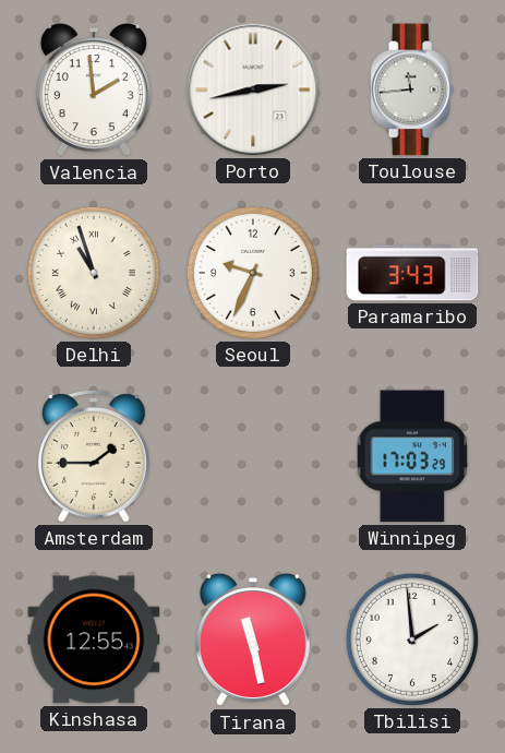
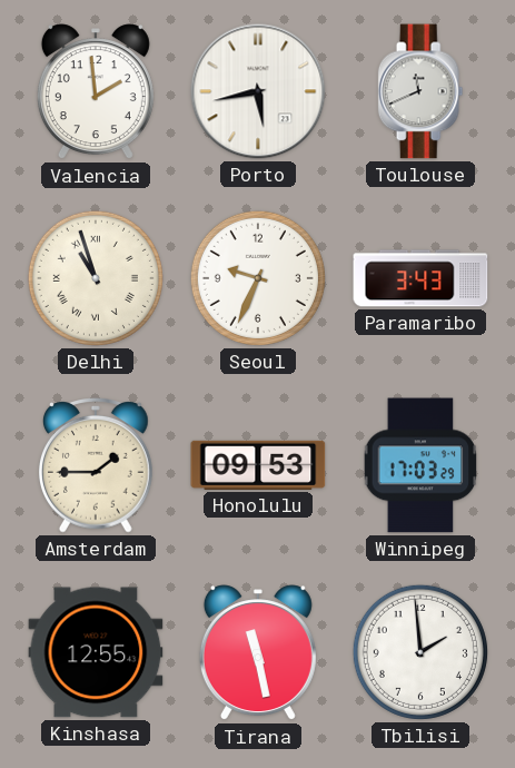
Porto: 2:43 -> 5:43 (258, 91)
Toulouse: 11:44 -> 11:41 (420, 91)
Honolulu: none -> 09:53 (258, 465)
